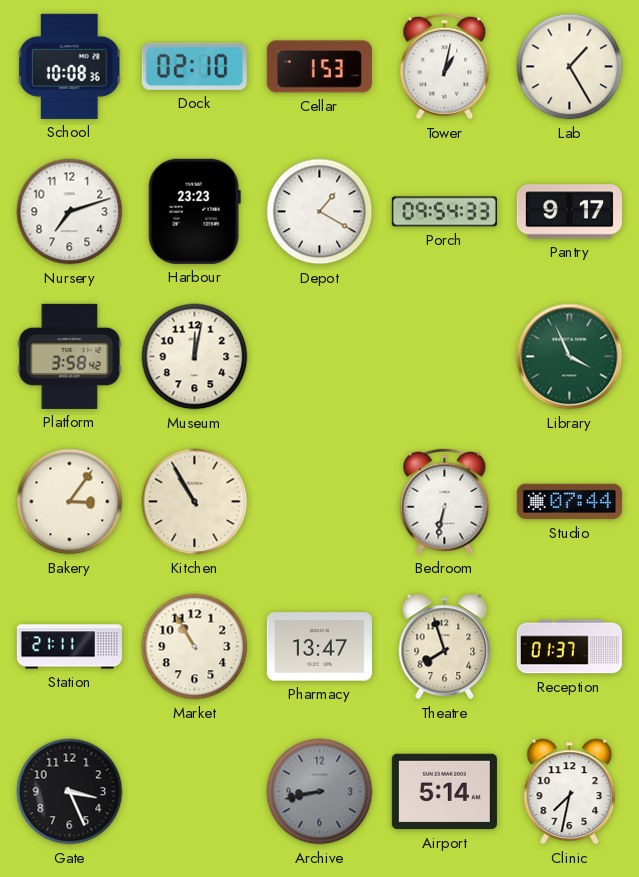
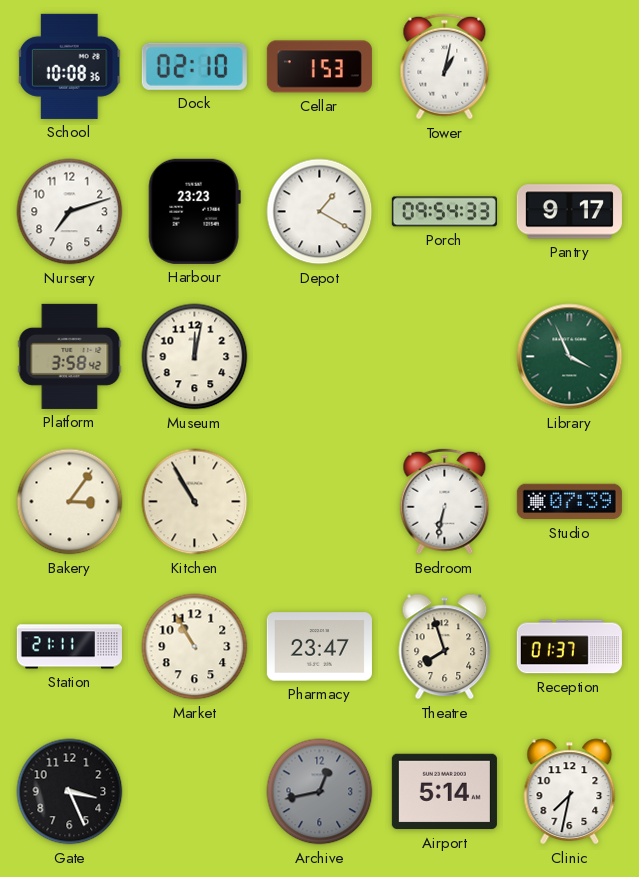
Lab: 1:25 -> none (570, 67)
Studio: 07:44 -> 07:39 (569, 502)
Pharmacy: 13:47 -> 23:47 (319, 647)
Archive: 8:43 -> 12:43 (320, 792)
